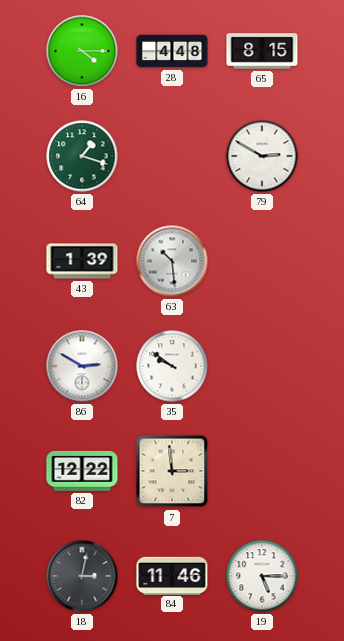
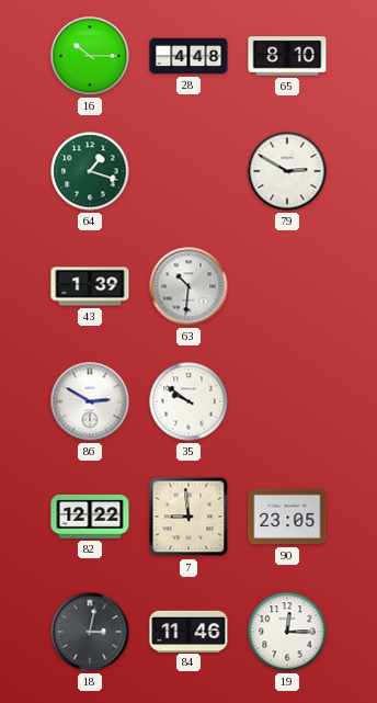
16: 4:15 -> 10:15 (90, 56)
65: 8:15 -> 8:10 (287, 56)
63: 10:29 -> 10:31 (188, 286)
7: 2:59 -> 8:59 (188, 517)
90: none -> 23:05 (287, 517)
19: 5:15 -> 12:15 (287, 632)
